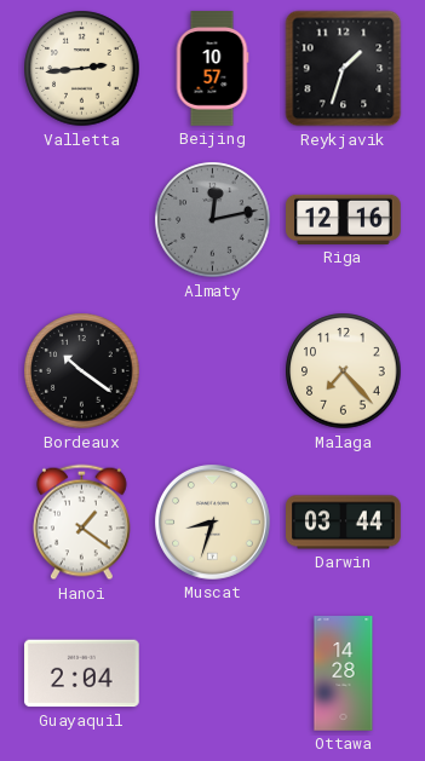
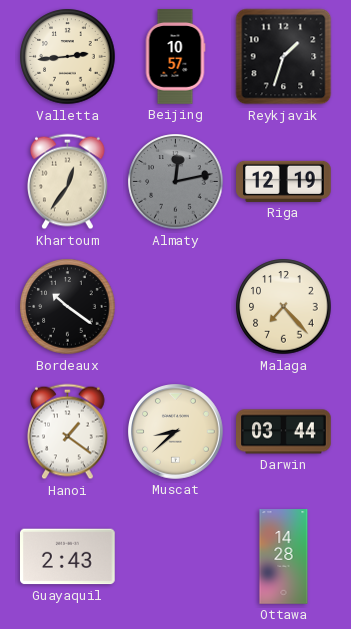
Khartoum: none -> 12:36 (68, 182)
Riga: 12:16 -> 12:19 (284, 181)
Muscat: 8:33 -> 8:38 (176, 432)
Guayaquil: 2:04 -> 2:43 (68, 557)
